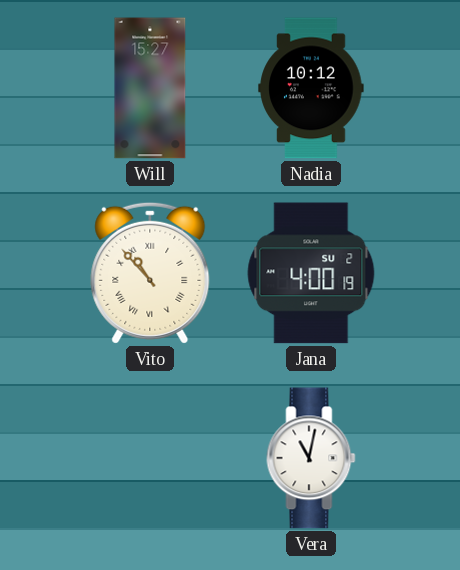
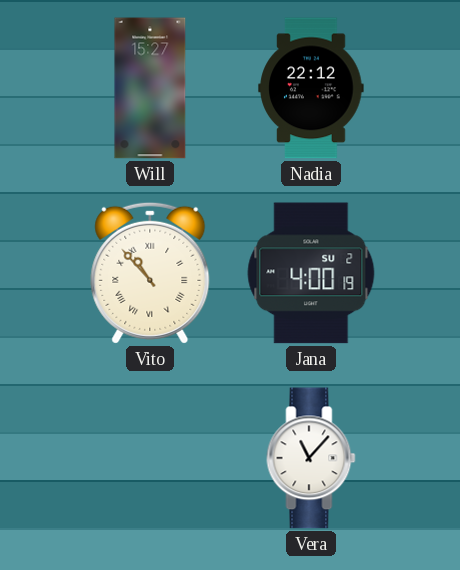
Nadia: 10:12 -> 22:12 (311, 88)
Vera: 11:02 -> 11:07 (311, 458)
